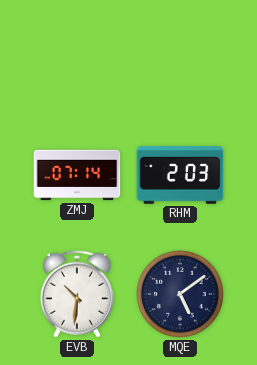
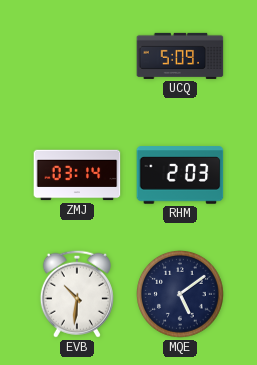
UCQ: none -> 5:09 (180, 56)
ZMJ: 07:14 -> 03:14 (77, 175)
